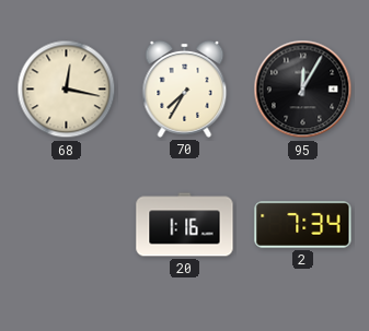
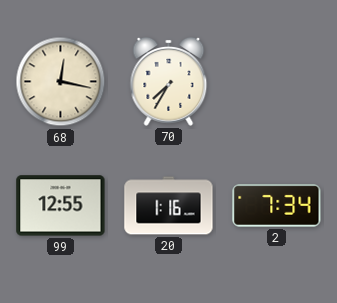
95: 12:05 -> none (303, 90)
99: none -> 12:55 (61, 206)
